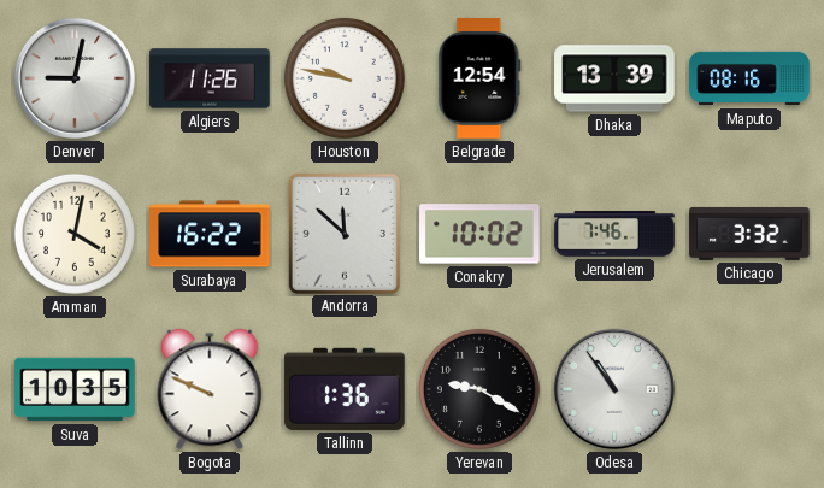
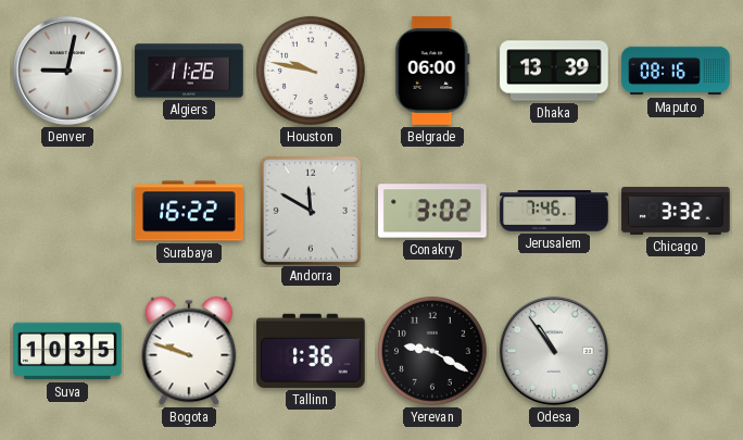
Belgrade: 12:54 -> 06:00 (432, 71)
Amman: 4:02 -> none (75, 234)
Andorra: 11:52 -> 11:50 (310, 210)
Conakry: 10:02 -> 3:02 (432, 211)
Bogota: 9:49 -> 9:48 (189, 351)
